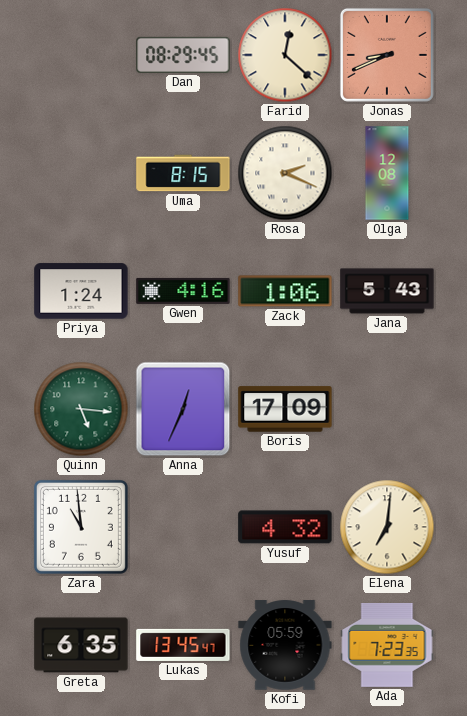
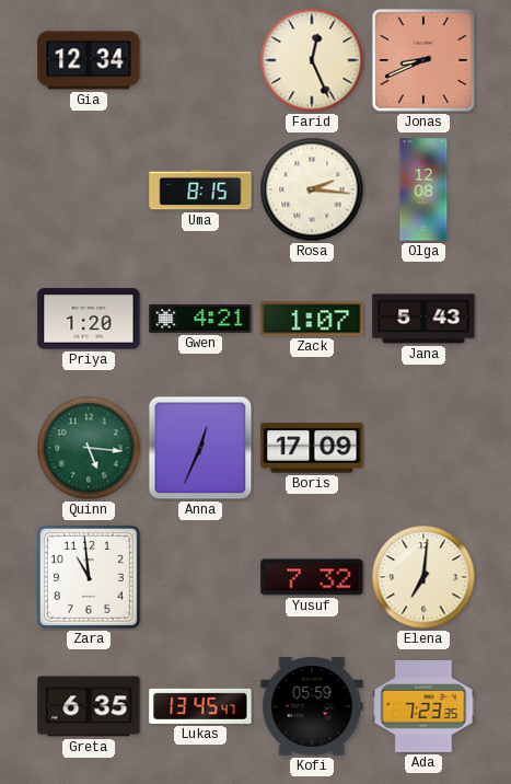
Gia: none -> 12:34 (89, 60)
Dan: 08:29 -> none (183, 55)
Farid: 12:22 -> 12:26 (312, 60)
Rosa: 2:19 -> 2:16 (312, 189)
Priya: 1:24 -> 1:20 (89, 319)
Gwen: 4:16 -> 4:21 (200, 319)
Zack: 1:06 -> 1:07 (312, 319)
Yusuf: 4:32 -> 7:32 (312, 577)
